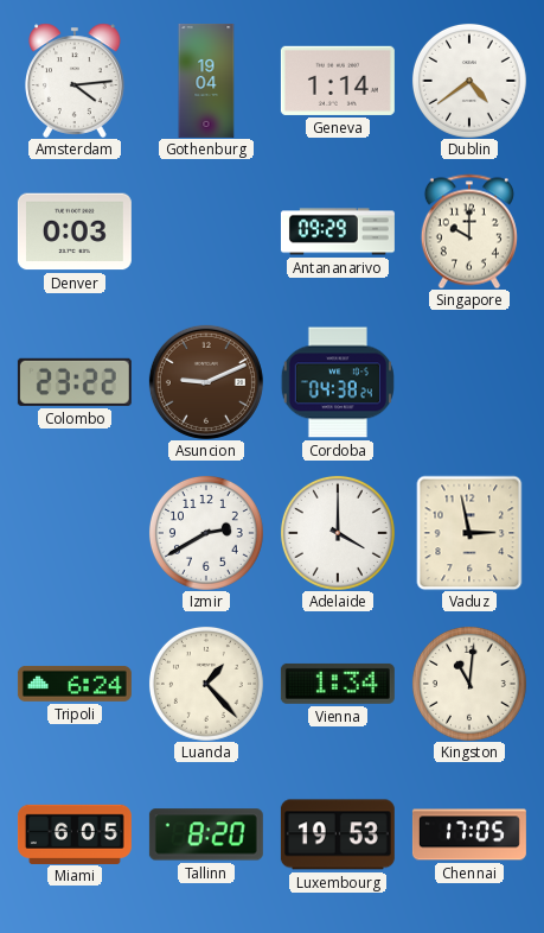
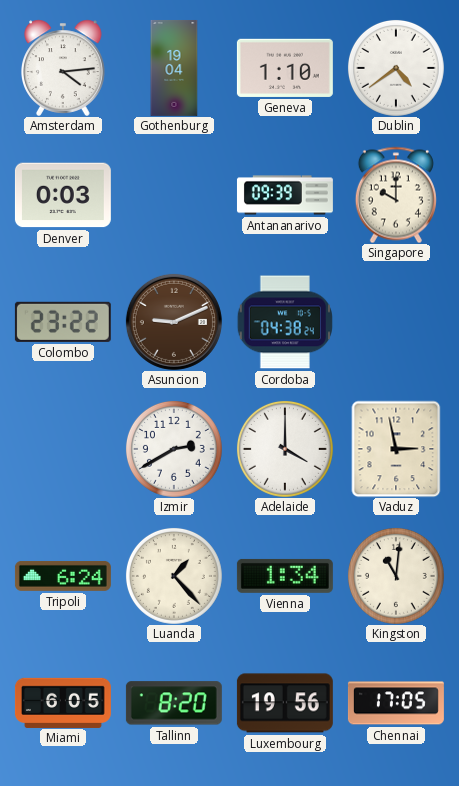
Geneva: 1:14 -> 1:10 (285, 68)
Antananarivo: 09:29 -> 09:39 (285, 195)
Luxembourg: 19:53 -> 19:56 (285, 703)
